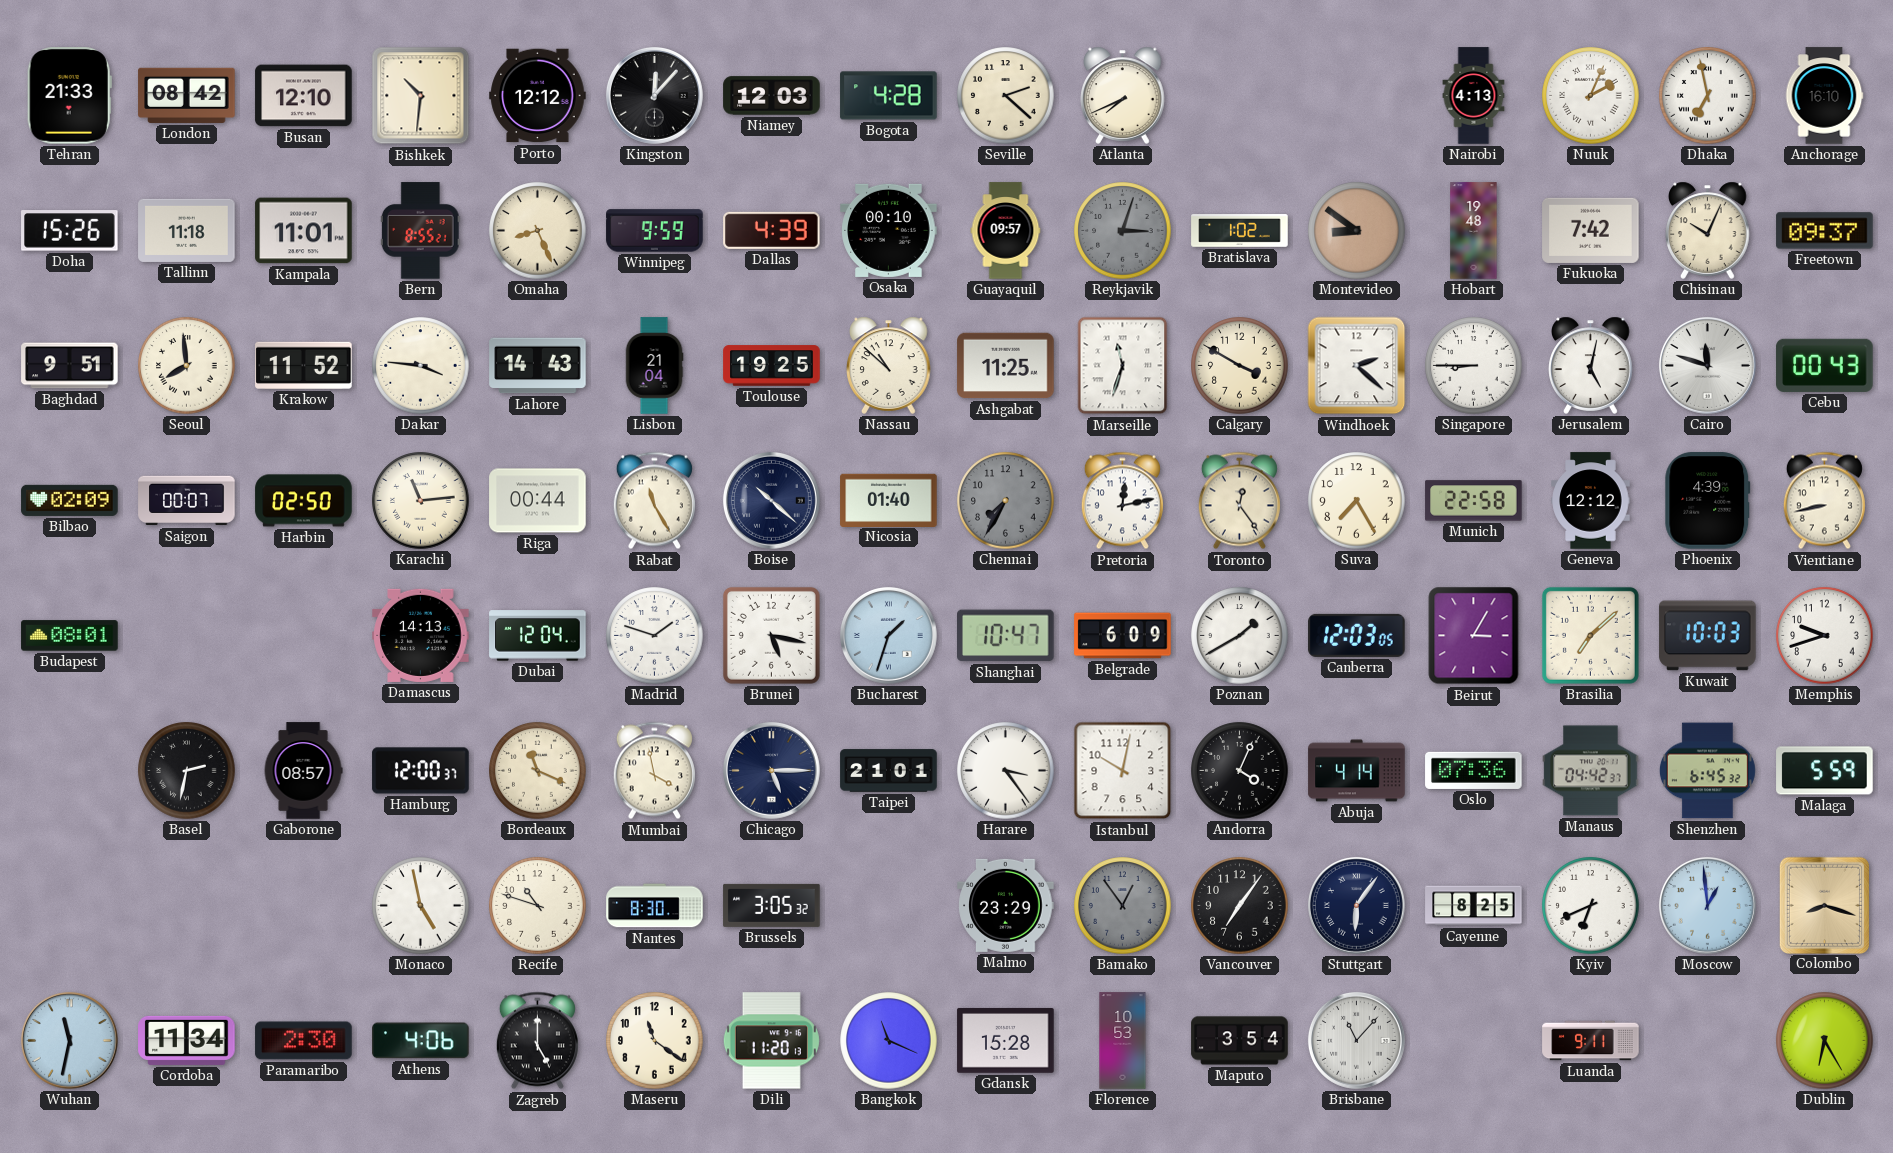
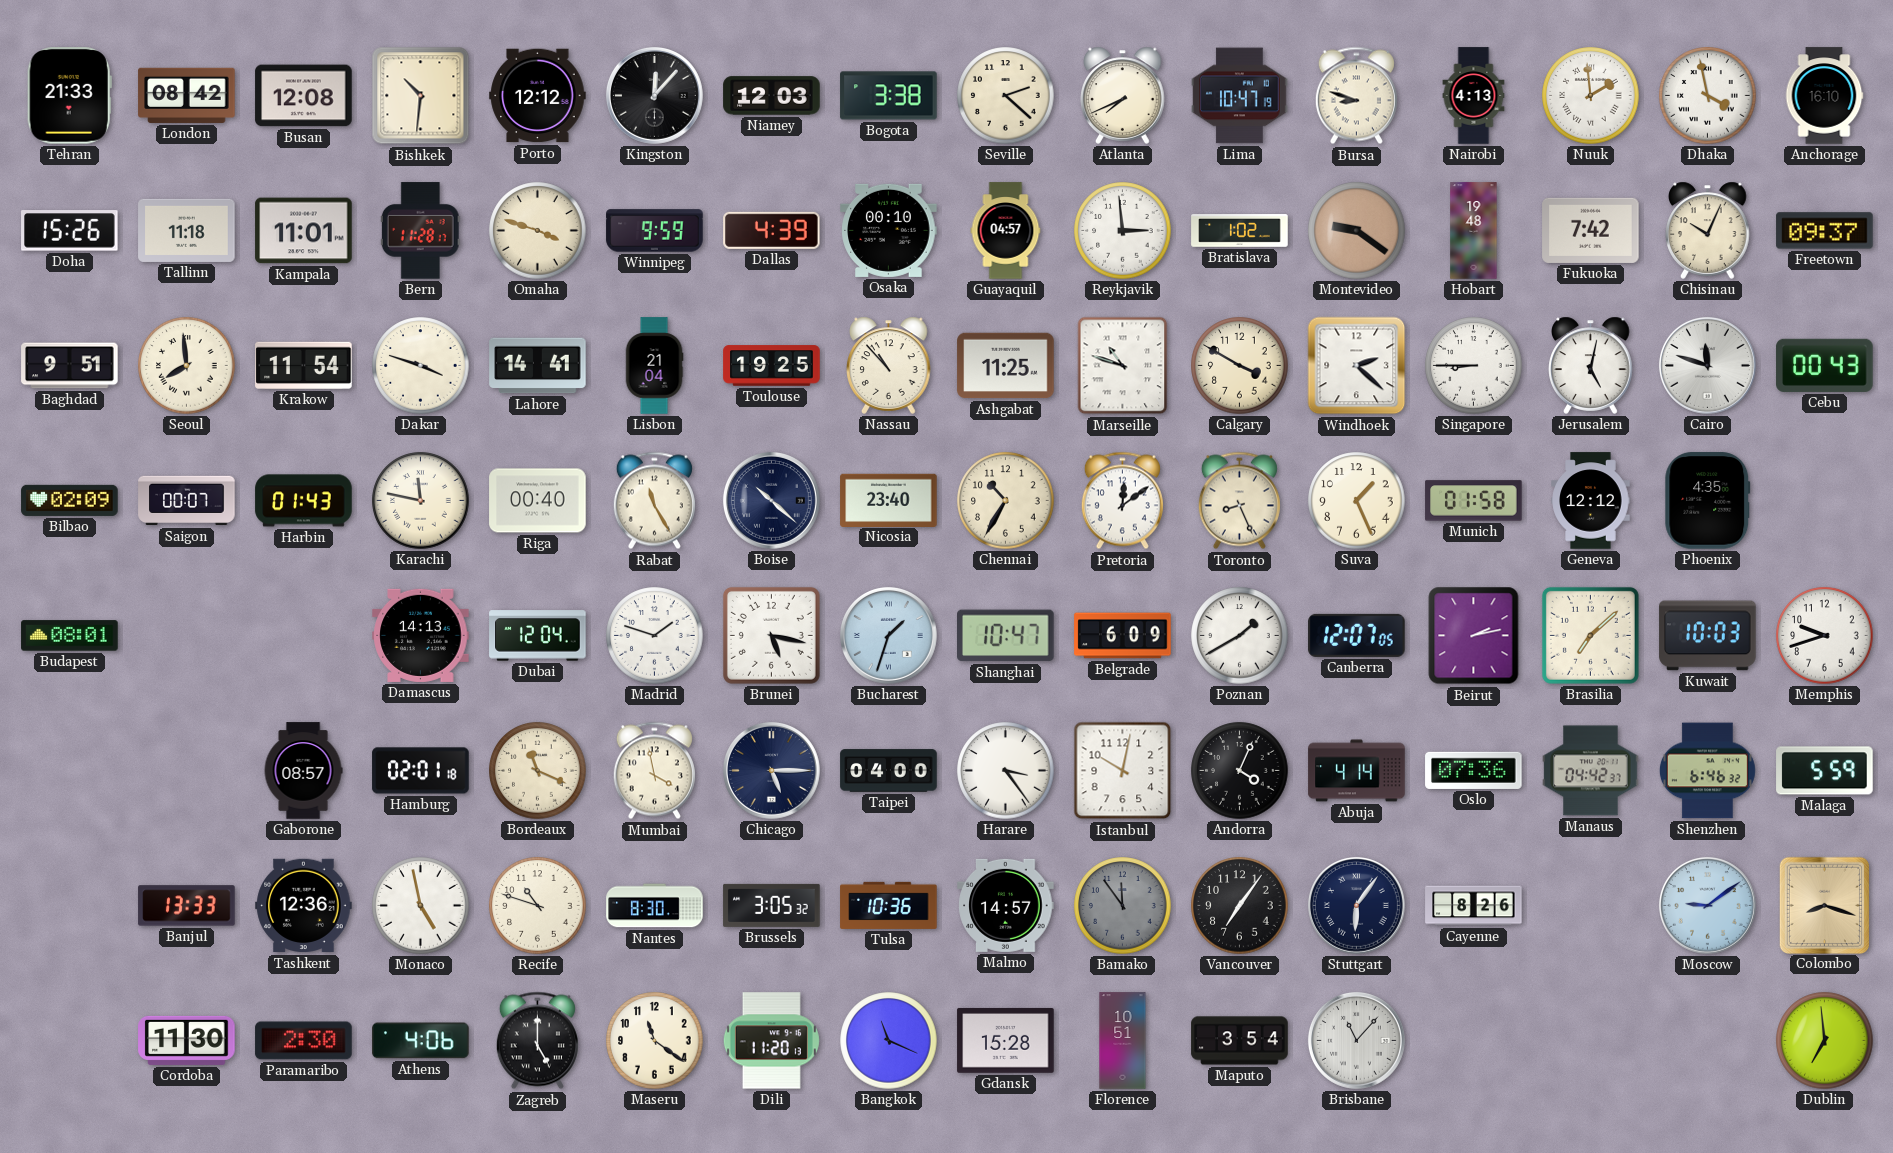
Busan: 12:10 -> 12:08 (304, 96)
Bogota: 4:28 -> 3:38 (889, 96)
Lima: none -> 10:47 (1240, 96)
Bursa: none -> 8:48 (1356, 96)
Nuuk: 2:04 -> 1:59 (1591, 96)
Dhaka: 6:58 -> 3:58 (1708, 96)
Bern: 8:55 -> 11:28 (420, 231)
Omaha: 8:26 -> 3:48 (538, 231)
Guayaquil: 09:57 -> 04:57 (1006, 231)
Reykjavik: 3:03 -> 2:59 (1123, 231)
Reykjavik dial: grey -> white (1123, 231)
Montevideo: 8:51 -> 9:21 (1357, 231)
Krakow: 11:52 -> 11:54 (304, 365)
Dakar: 3:46 -> 3:48 (421, 366)
Lahore: 14:43 -> 14:41 (538, 366)
Nassau: 10:52 -> 10:53 (889, 365)
Marseille: 11:33 -> 10:48 (1123, 366)
Harbin: 02:50 -> 01:43 (304, 501)
Karachi: 11:14 -> 11:47 (421, 501)
Riga: 00:44 -> 00:40 (538, 501)
Nicosia: 01:40 -> 23:40 (889, 500)
Chennai: 7:35 -> 10:35 (1006, 501)
Chennai dial: grey -> cream (1006, 501)
Pretoria: 12:13 -> 12:09 (1122, 501)
Toronto: 12:24 -> 8:26 (1239, 501)
Suva: 7:25 -> 1:26 (1357, 501)
Munich: 22:58 -> 01:58 (1474, 501)
Phoenix: 4:39 -> 4:35 (1708, 501)
Vientiane: 8:43 -> none (1824, 501)
Canberra: 12:03 -> 12:07 (1357, 635)
Beirut: 3:05 -> 2:13 (1474, 636)
Basel: 2:32 -> none (187, 771)
Hamburg: 12:00 -> 02:01 (421, 771)
Taipei: 21:01 -> 04:00 (889, 771)
Shenzhen: 6:45 -> 6:46 (1707, 771)
Banjul: none -> 13:33 (187, 906)
Tashkent: none -> 12:36 (304, 906)
Tulsa: none -> 10:36 (889, 905)
Malmo: 23:29 -> 14:57 (1006, 905)
Bamako: 12:54 -> 11:54 (1123, 906)
Cayenne: 8:25 -> 8:26 (1474, 906)
Kyiv: 6:41 -> none (1591, 906)
Moscow: 12:59 -> 9:09 (1707, 905)
Wuhan: 11:32 -> none (69, 1040)
Cordoba: 11:34 -> 11:30 (187, 1040)
Florence: 10:53 -> 10:51 (1123, 1041)
Luanda: 9:11 -> none (1591, 1041)
Dublin: 6:25 -> 6:59 (1825, 1041)
